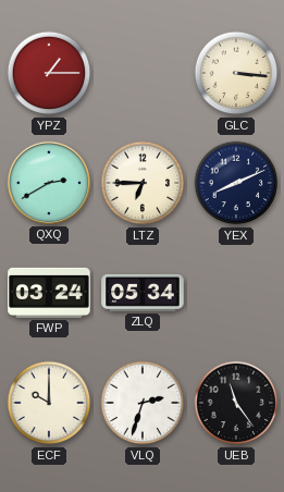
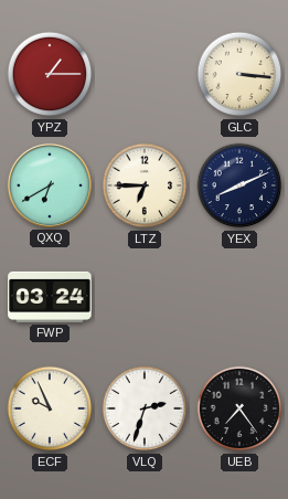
QXQ: 2:40 -> 6:40 (50, 185)
ZLQ: 05:34 -> none (143, 293)
ECF: 10:00 -> 9:56 (50, 408)
UEB: 11:24 -> 7:24 (239, 408)
